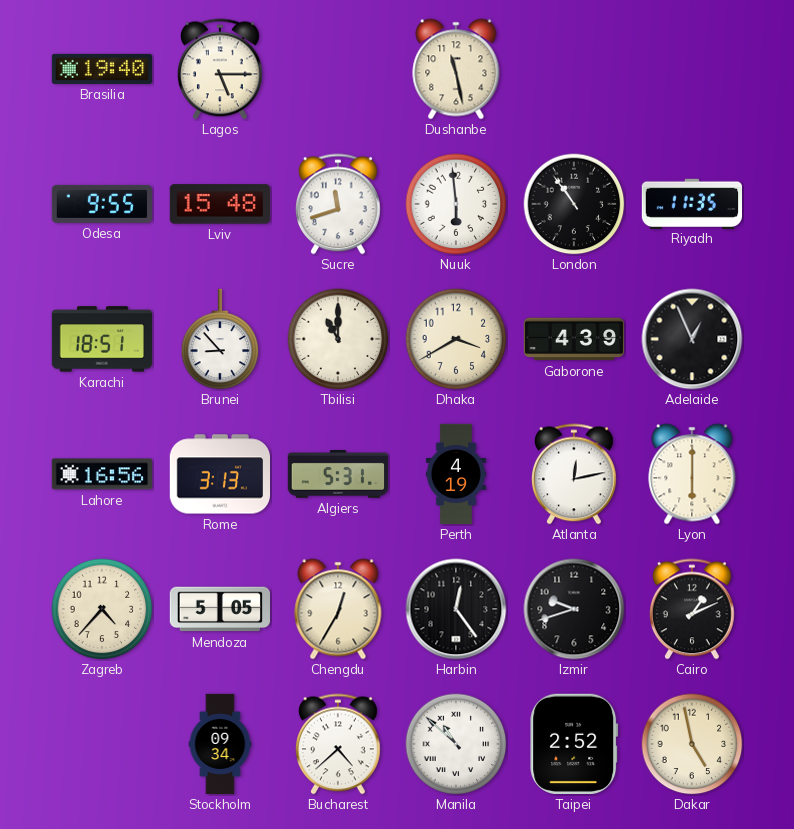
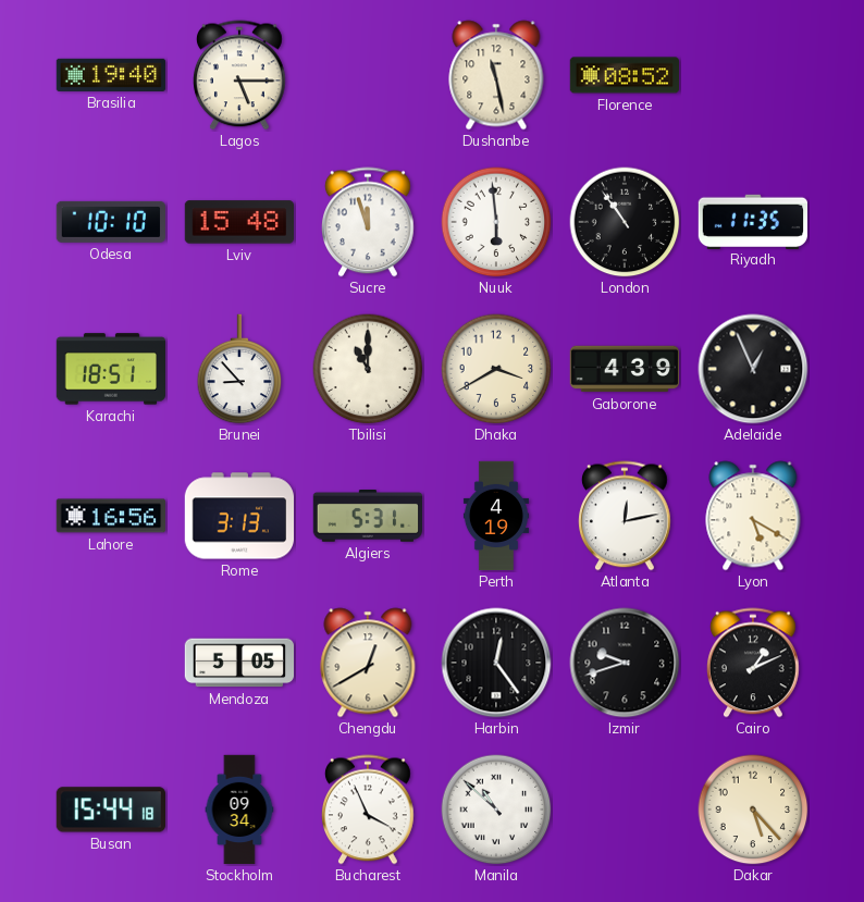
Florence: none -> 08:52 (625, 75)
Odesa: 9:55 -> 10:10 (110, 222)
Sucre: 11:42 -> 11:57 (369, 222)
Lyon: 6:00 -> 5:20 (753, 516)
Zagreb: 4:37 -> none (102, 609)
Chengdu: 12:35 -> 12:40 (368, 663)
Busan: none -> 15:44 (110, 810)
Bucharest: 4:38 -> 3:56 (369, 810)
Taipei: 2:52 -> none (574, 744)
Dakar: 4:58 -> 5:23 (753, 810)
